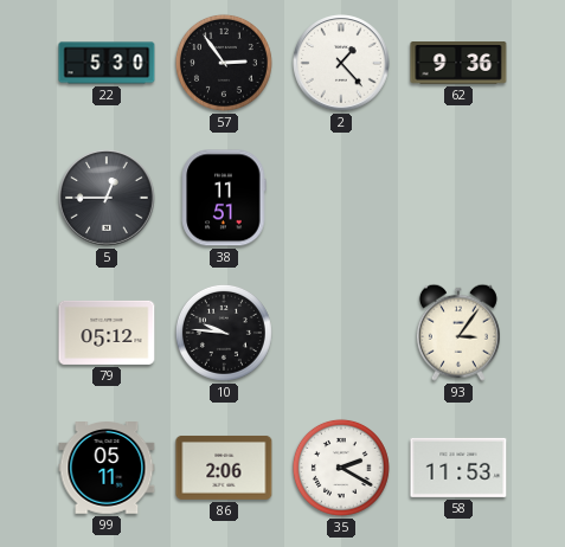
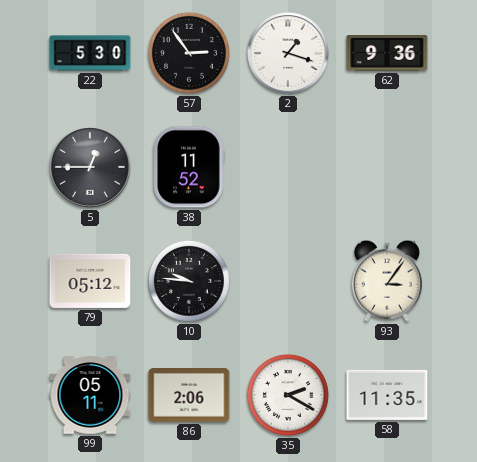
2: 1:23 -> 1:18 (288, 53)
38: 11:51 -> 11:52 (189, 167)
58: 11:53 -> 11:35 (387, 395)
